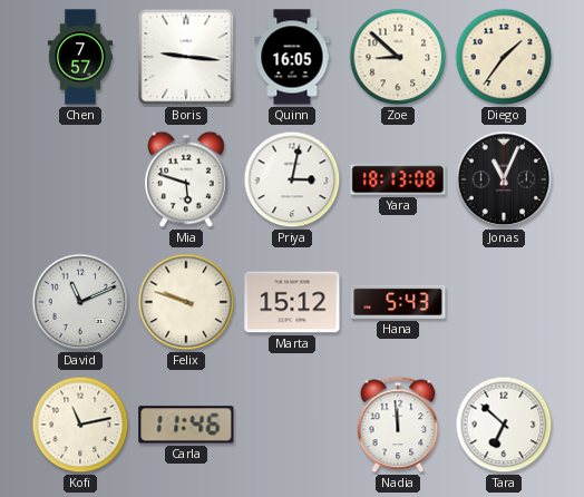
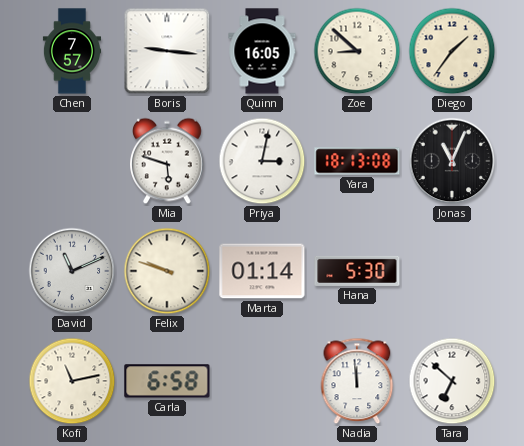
Marta: 15:12 -> 01:14 (262, 271)
Hana: 5:43 -> 5:30 (357, 271)
Carla: 11:46 -> 6:58 (167, 381)
